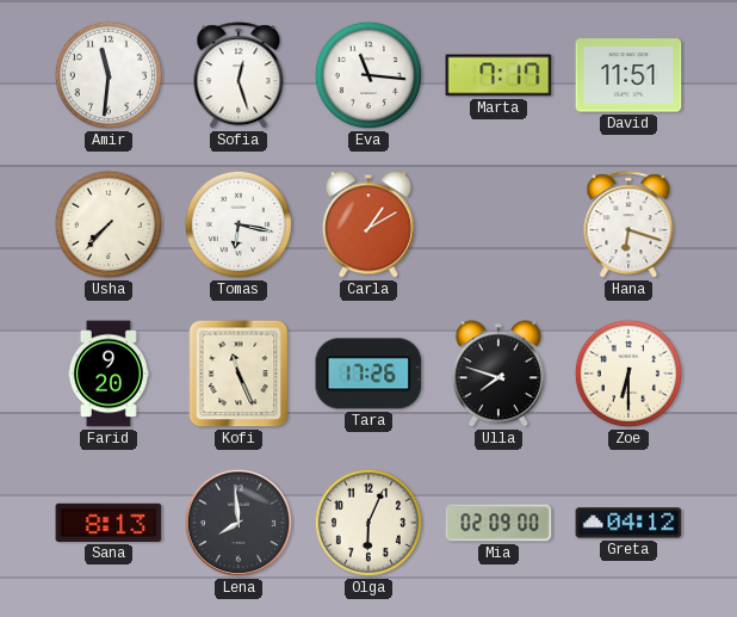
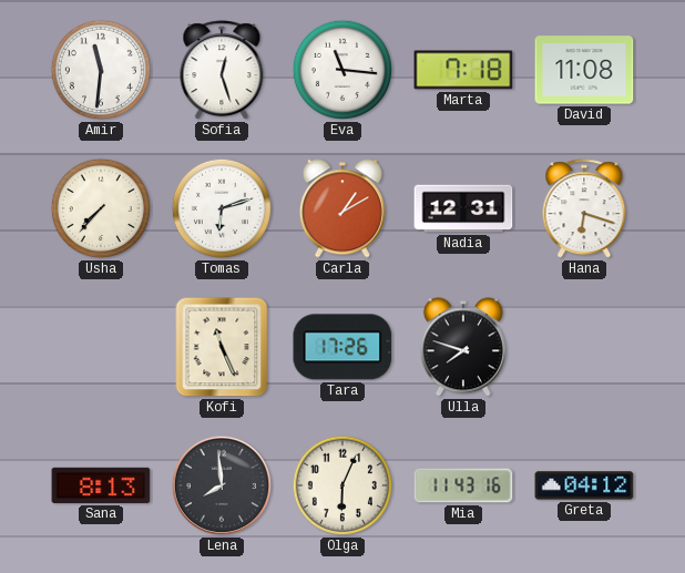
Marta: 7:17 -> 7:18 (463, 70)
David: 11:51 -> 11:08 (584, 70)
Tomas: 6:17 -> 6:12 (222, 208)
Nadia: none -> 12:31 (463, 208)
Farid: 9:20 -> none (109, 374)
Zoe: 6:30 -> none (628, 374)
Mia: 02:09 -> 11:43 (463, 485)
